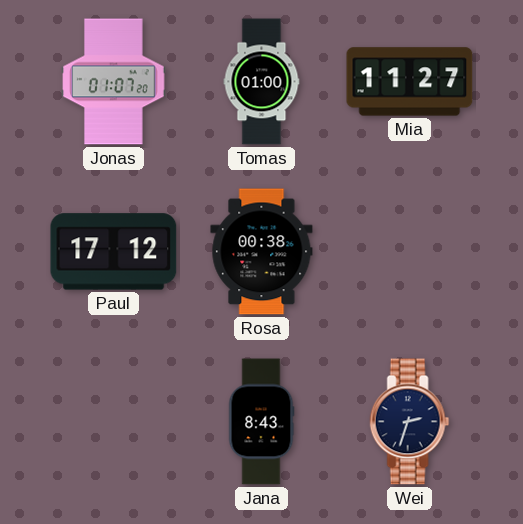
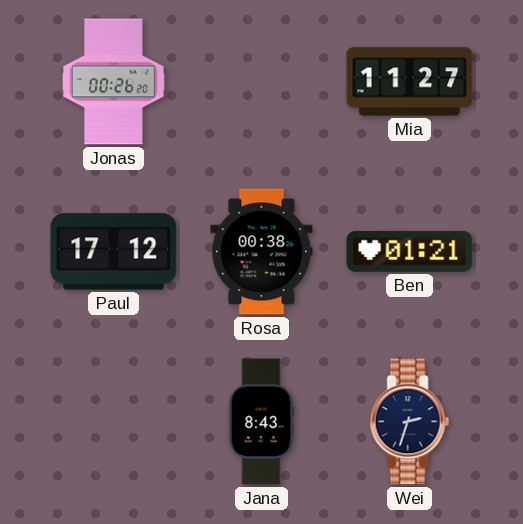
Jonas: 01:07 -> 00:26 (114, 82)
Tomas: 01:00 -> none (262, 82)
Ben: none -> 01:21 (410, 251)
